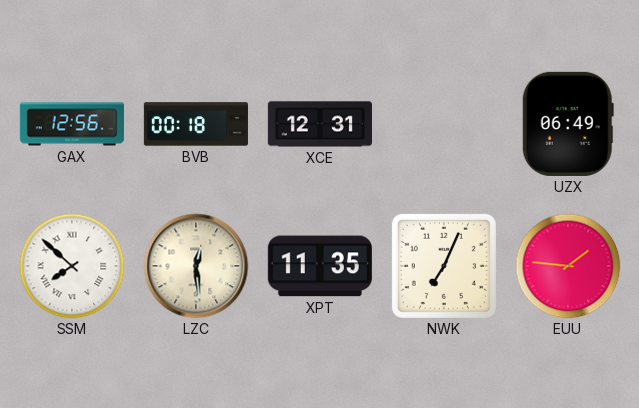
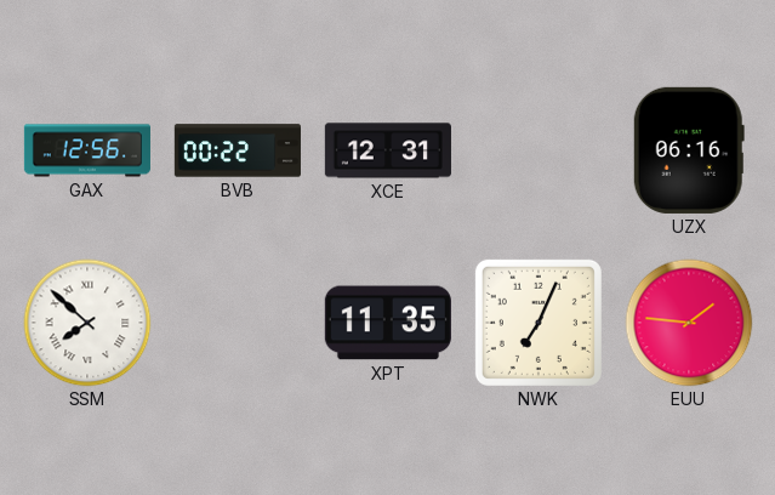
BVB: 00:18 -> 00:22 (238, 150)
UZX: 06:49 -> 06:16 (689, 150)
LZC: 12:29 -> none (196, 266)
